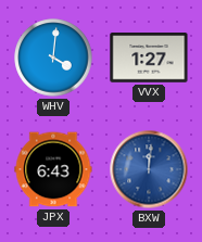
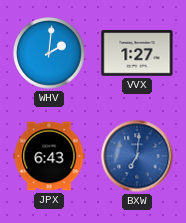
WHV: 4:01 -> 2:01 (49, 53)
BXW: 12:01 -> 7:01 (137, 156)
